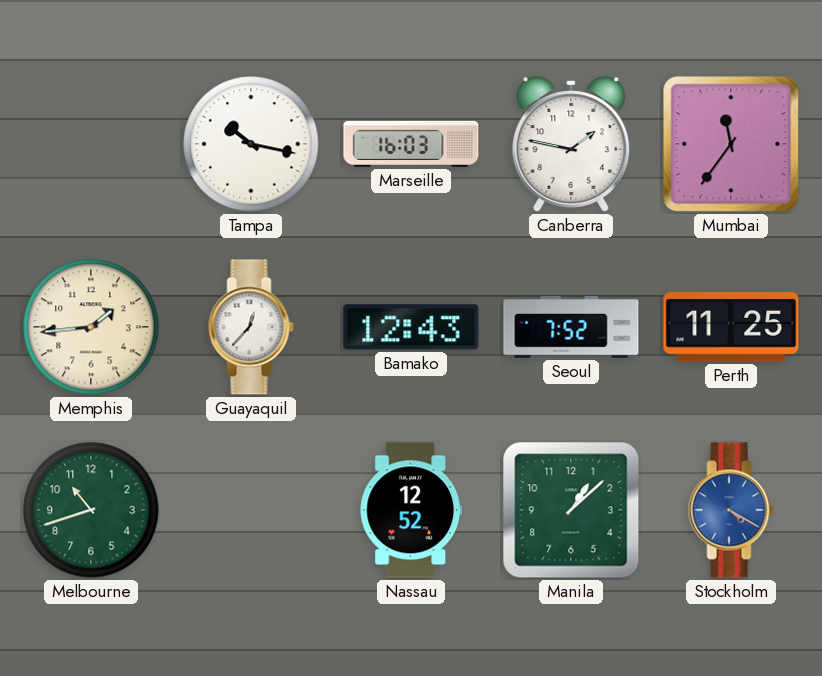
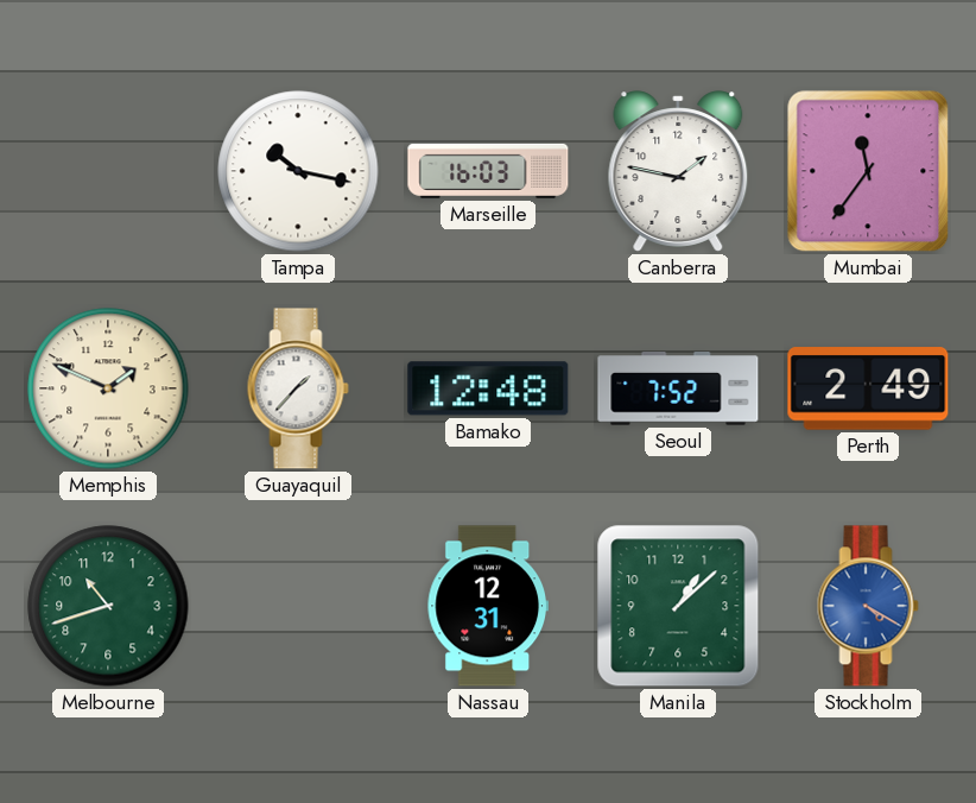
Memphis: 1:44 -> 1:49 (108, 388)
Guayaquil: 12:37 -> 1:37 (298, 388)
Bamako: 12:43 -> 12:48 (488, 388)
Perth: 11:25 -> 2:49 (868, 388)
Nassau: 12:52 -> 12:31 (487, 606)
